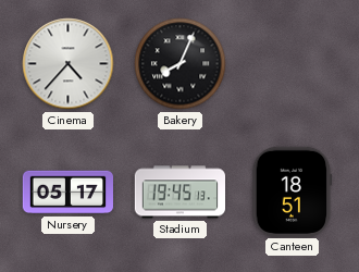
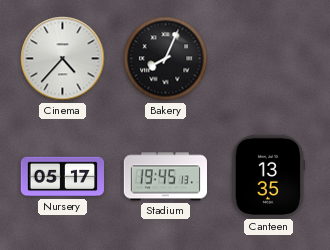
Canteen: 18:51 -> 13:35 (269, 176)
